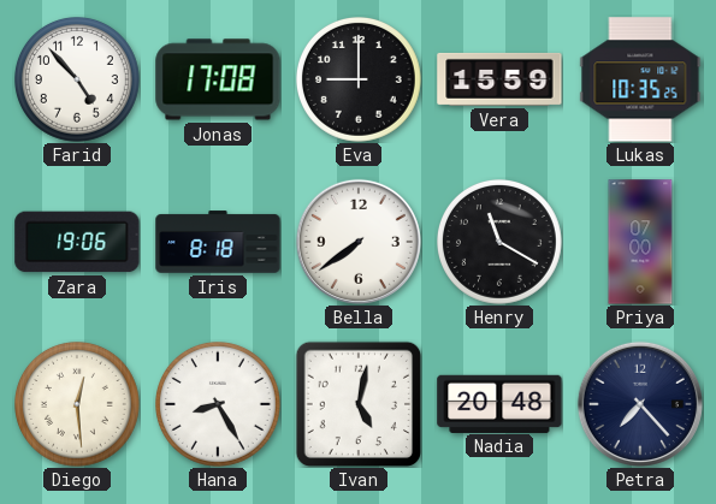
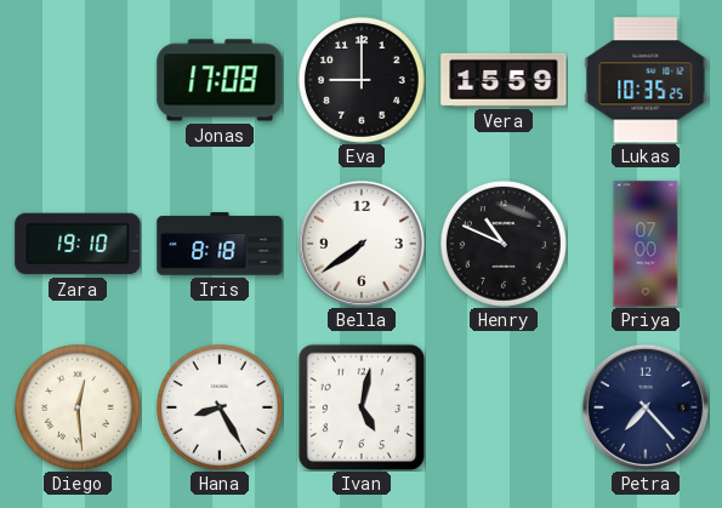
Farid: 4:53 -> none (78, 81)
Zara: 19:06 -> 19:10 (78, 244)
Henry: 11:20 -> 10:49 (505, 245)
Nadia: 20:48 -> none (499, 403)
